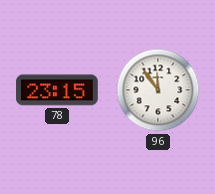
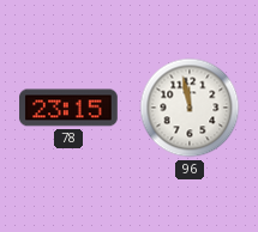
96: 11:54 -> 11:58 (190, 108)
